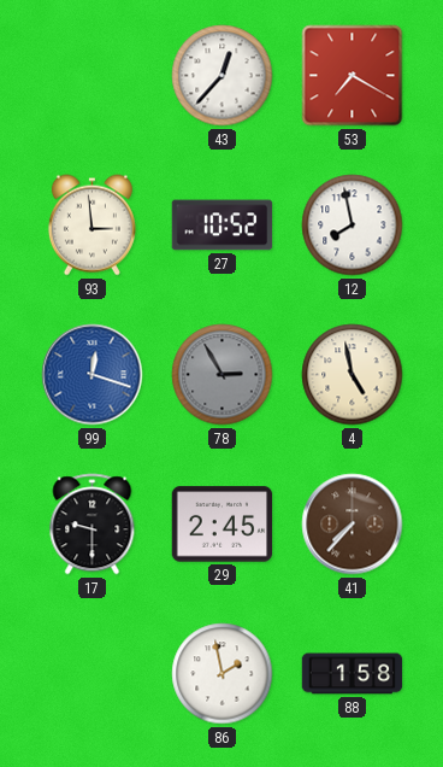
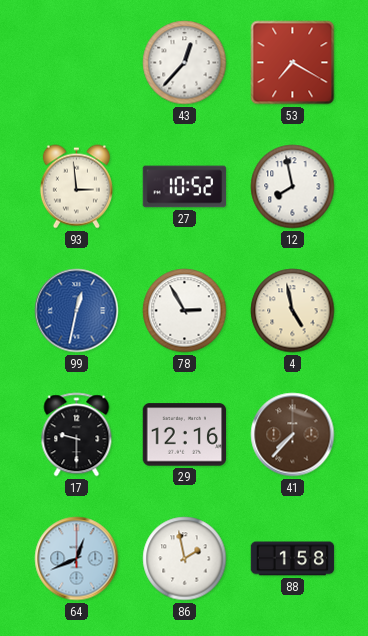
99: 12:18 -> 12:32 (77, 311)
78 dial: grey -> white (185, 311)
29: 2:45 -> 12:16 (185, 435)
64: none -> 12:41 (77, 559)
